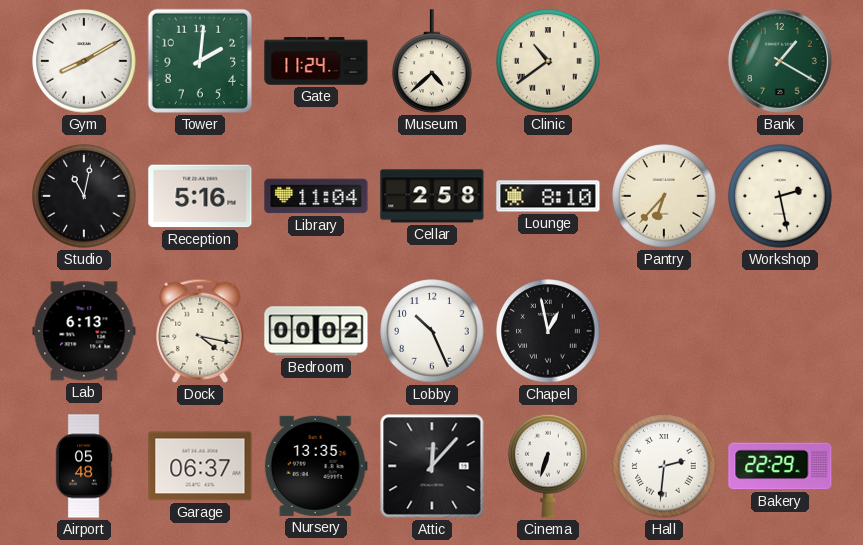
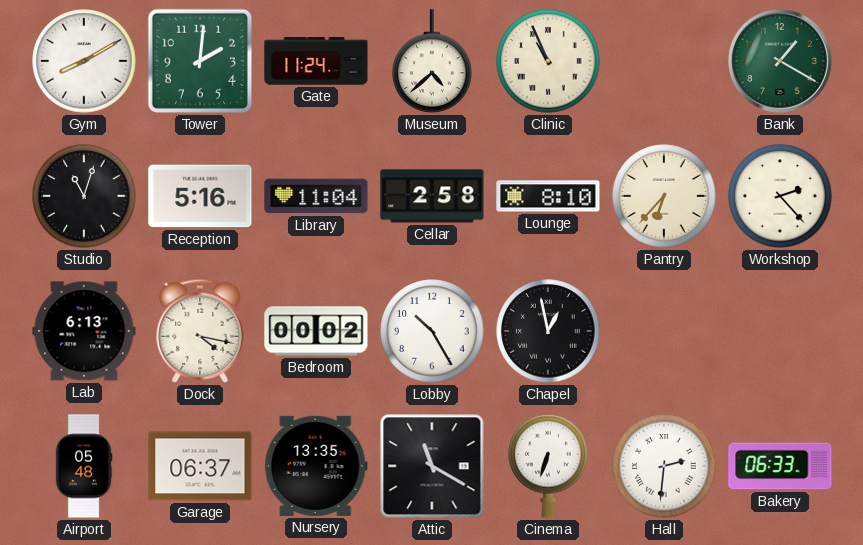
Clinic: 10:39 -> 10:56 (548, 61)
Studio: 11:02 -> 11:03 (84, 196)
Workshop: 2:28 -> 2:23 (780, 196)
Lobby: 10:26 -> 10:25 (432, 331)
Attic: 12:07 -> 11:20 (432, 466)
Bakery: 22:29 -> 06:33 (780, 466)
